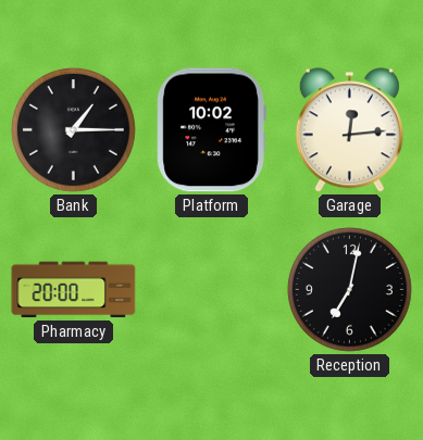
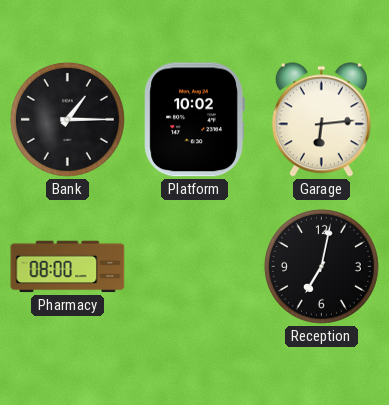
Garage: 12:14 -> 6:14 (321, 120)
Pharmacy: 20:00 -> 08:00 (68, 267)
